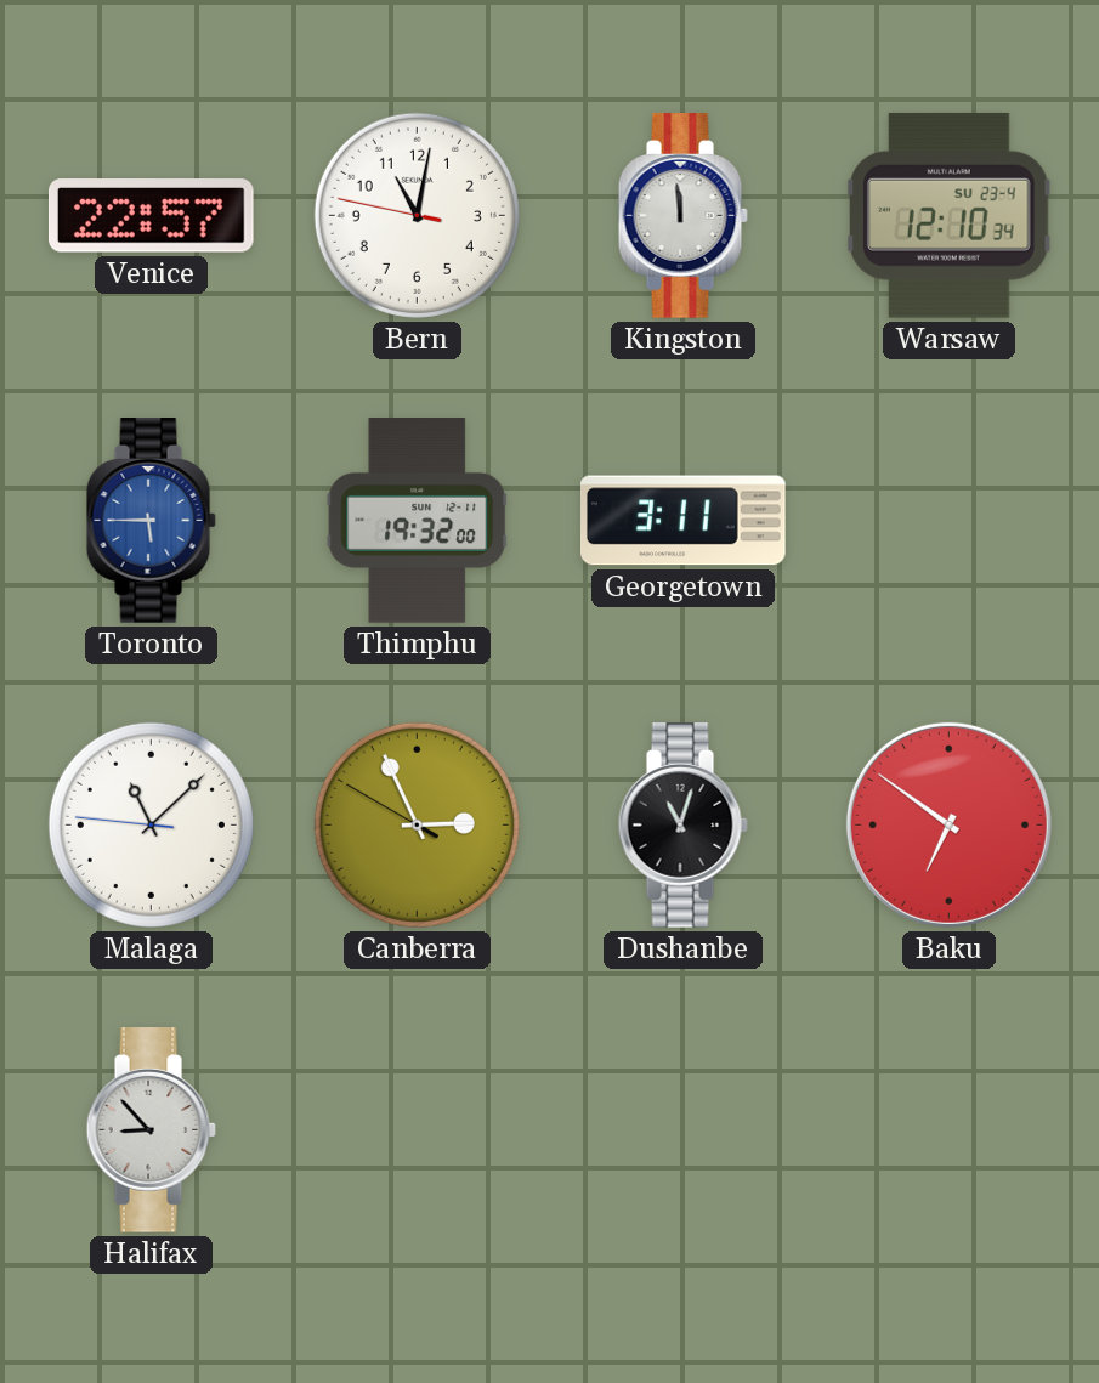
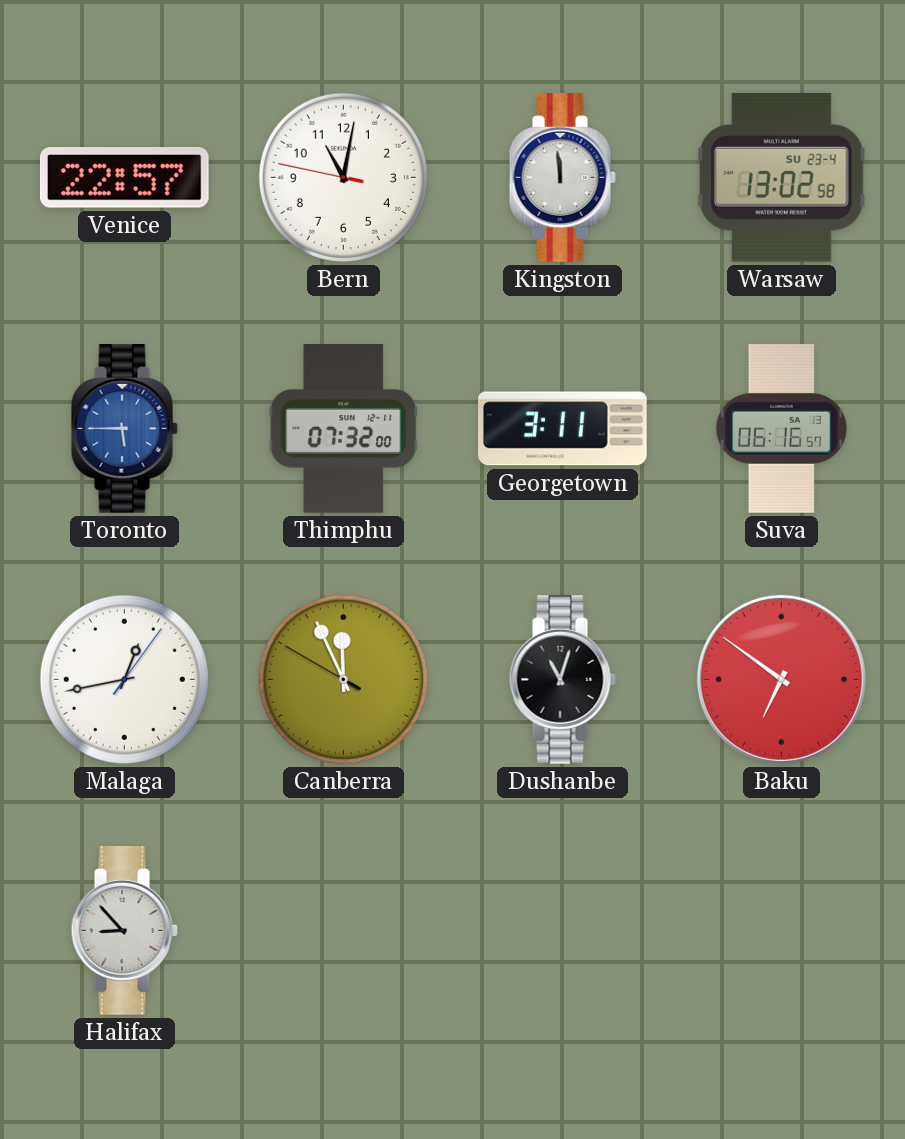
Warsaw: 12:10 -> 13:02 (782, 177)
Thimphu: 19:32 -> 07:32 (344, 429)
Suva: none -> 06:16 (781, 429)
Malaga: 11:07 -> 12:43 (124, 679)
Canberra: 2:55 -> 11:55 (343, 679)
